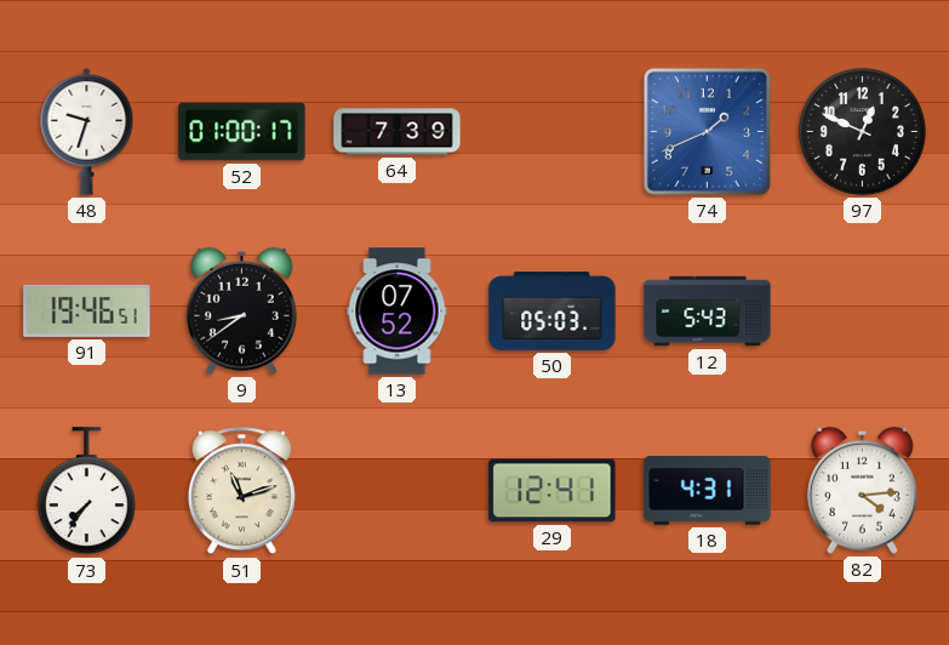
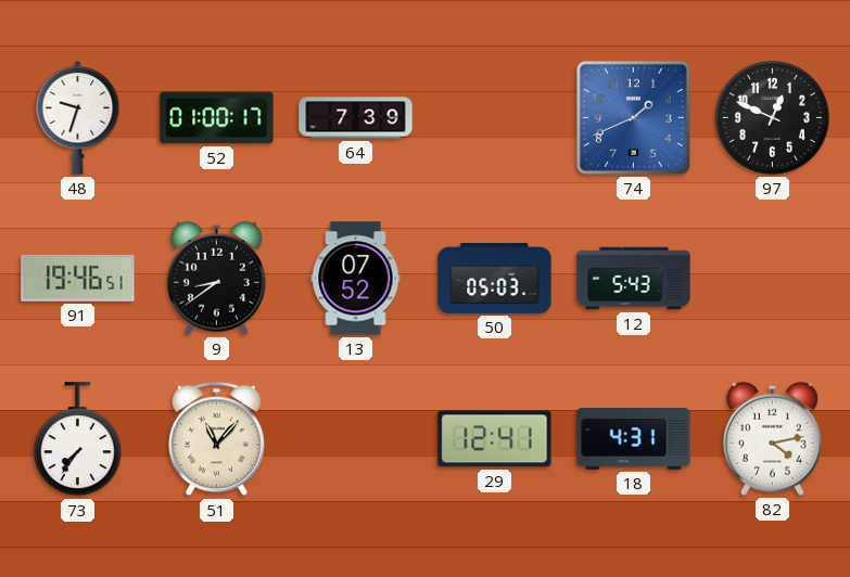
51: 11:12 -> 11:07 (216, 439)
82: 4:14 -> 4:13 (772, 438)
